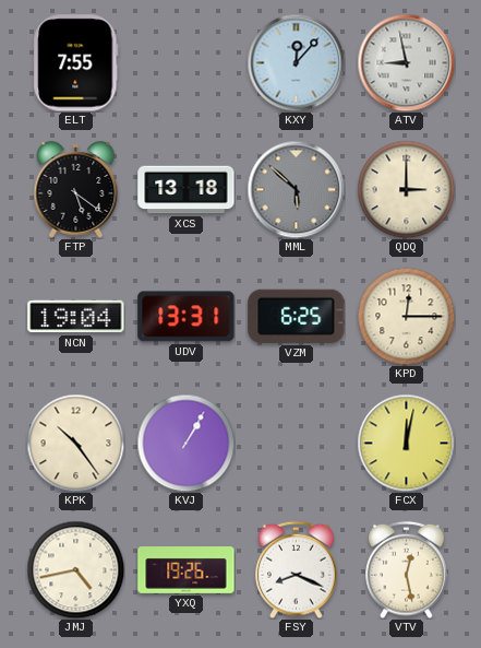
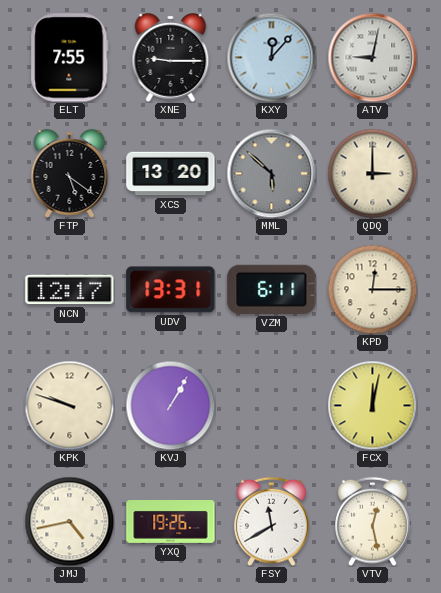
XNE: none -> 9:15 (171, 57)
ATV: 8:58 -> 9:02 (372, 57)
XCS: 13:18 -> 13:20 (171, 174)
NCN: 19:04 -> 12:17 (70, 290)
VZM: 6:25 -> 6:11 (272, 289)
KPK: 10:24 -> 9:48 (69, 405)
FSY: 8:19 -> 11:40 (272, 521)
